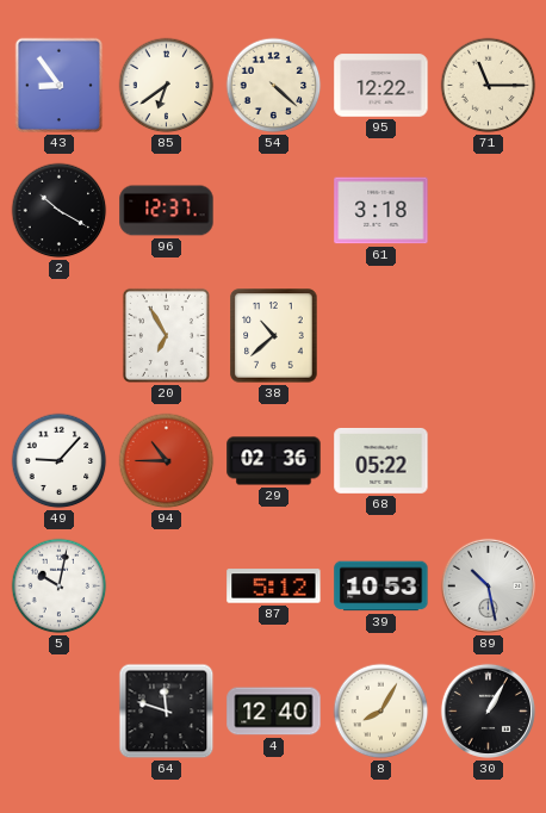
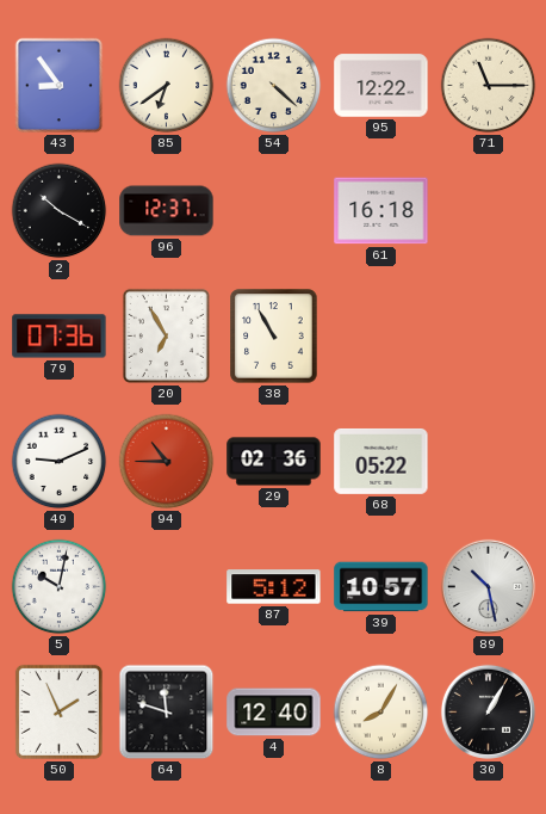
61: 3:18 -> 16:18 (381, 211)
79: none -> 07:36 (60, 337)
38: 10:38 -> 10:55 (274, 337)
49: 9:07 -> 9:11 (60, 462)
39: 10:53 -> 10:57 (381, 587)
50: none -> 1:56 (58, 711)
